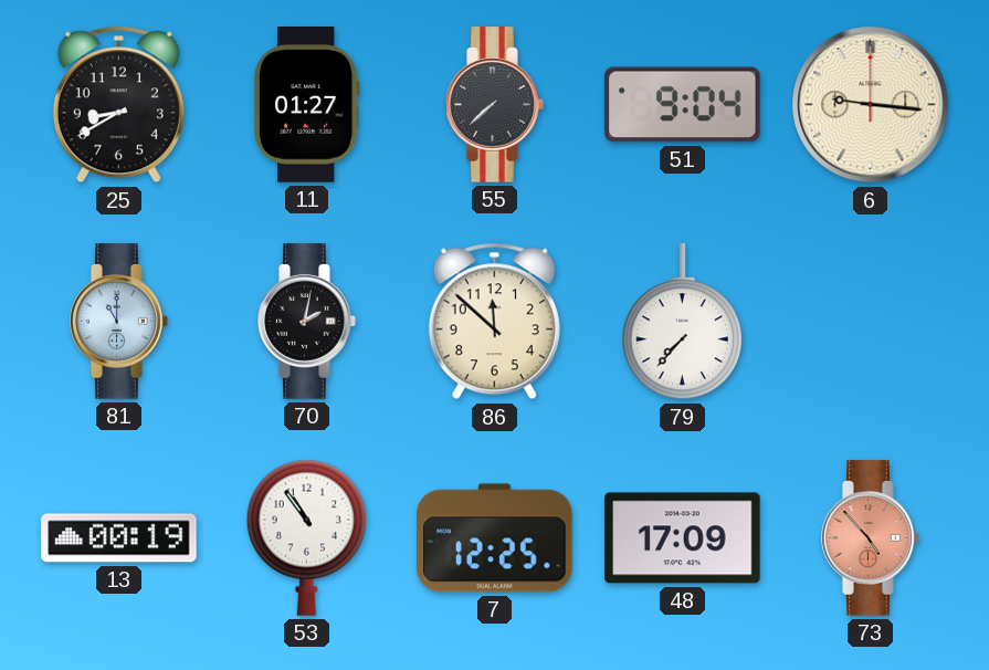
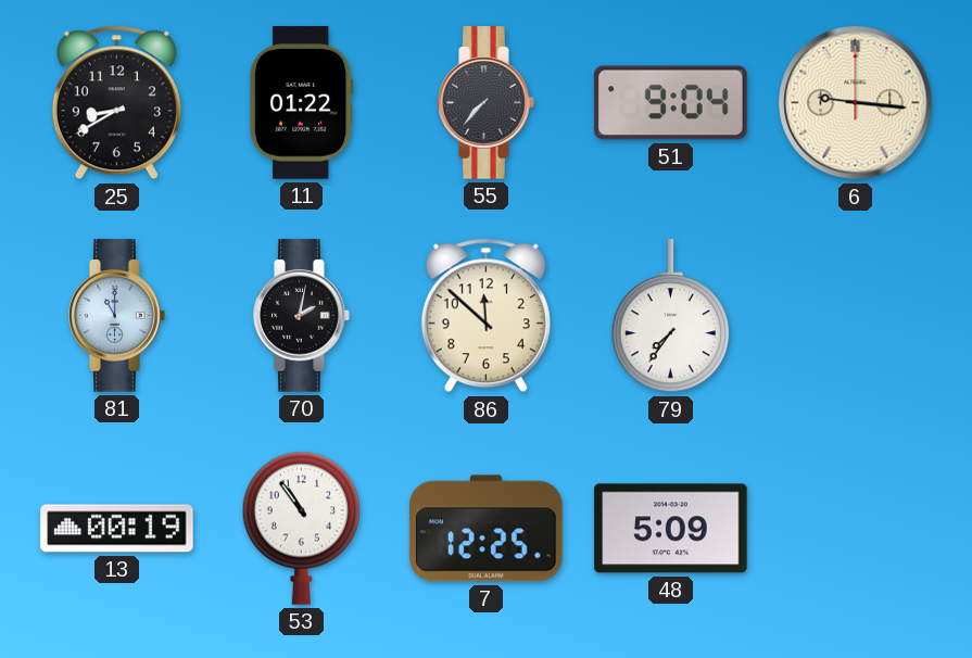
11: 01:27 -> 01:22 (302, 103)
55: 7:38 -> 7:37 (487, 103)
79: 7:37 -> 7:36 (670, 316)
48: 17:09 -> 5:09 (671, 529)
73: 4:53 -> none (871, 538)
